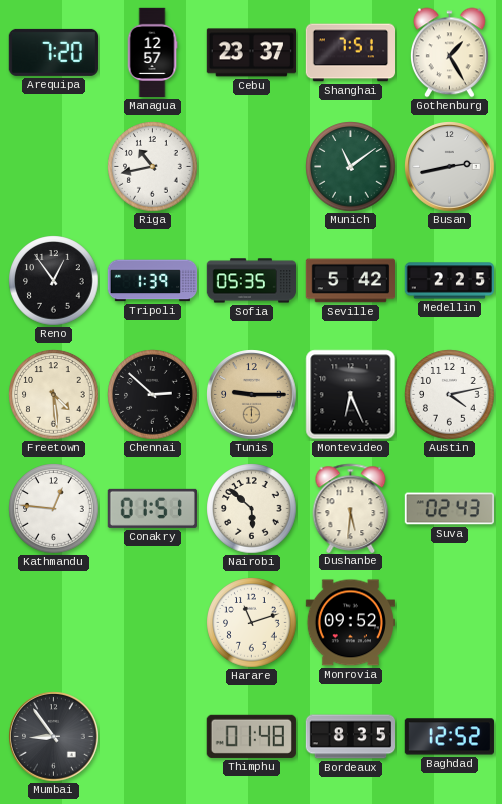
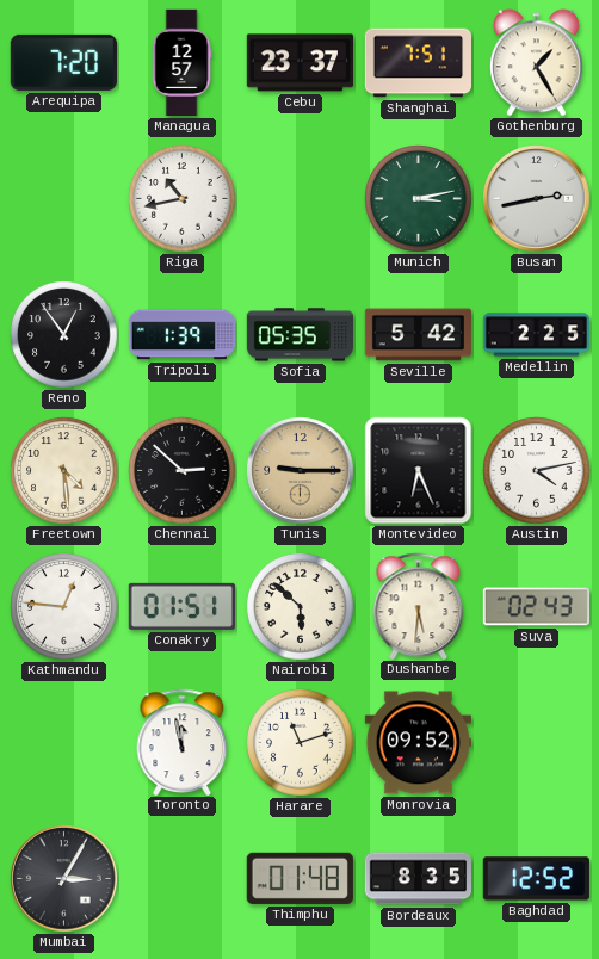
Munich: 11:09 -> 3:13 (419, 199)
Toronto: none -> 11:58 (183, 742)
Mumbai: 8:54 -> 3:05 (64, 879)
